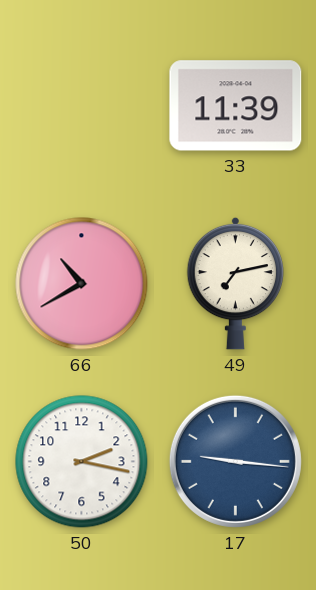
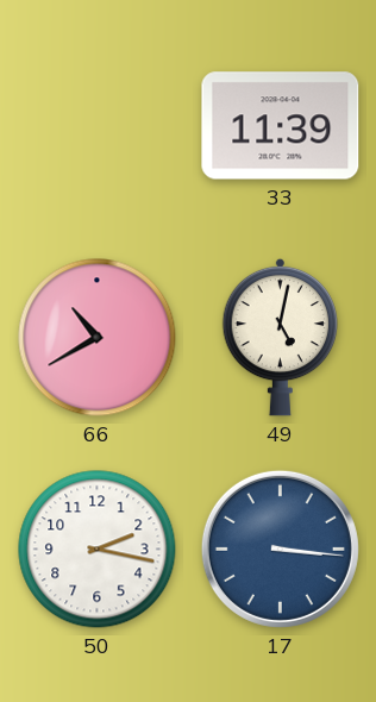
49: 7:13 -> 5:02 (281, 337)
17: 9:16 -> 3:16 (280, 549)
